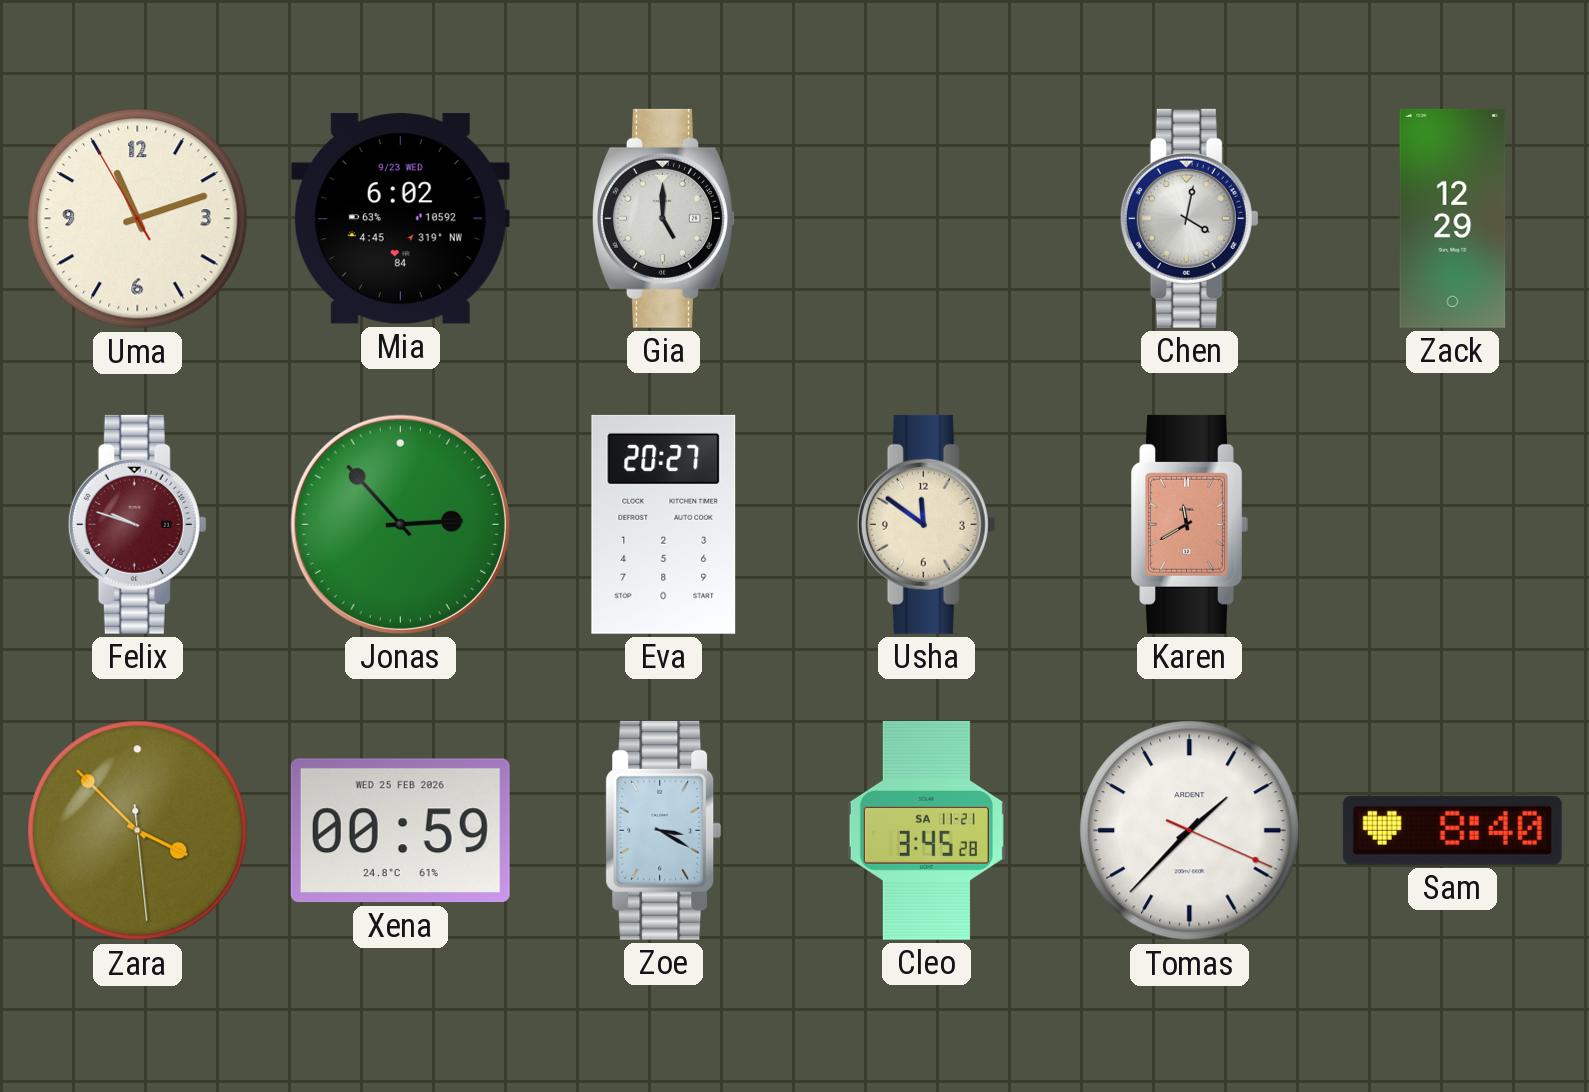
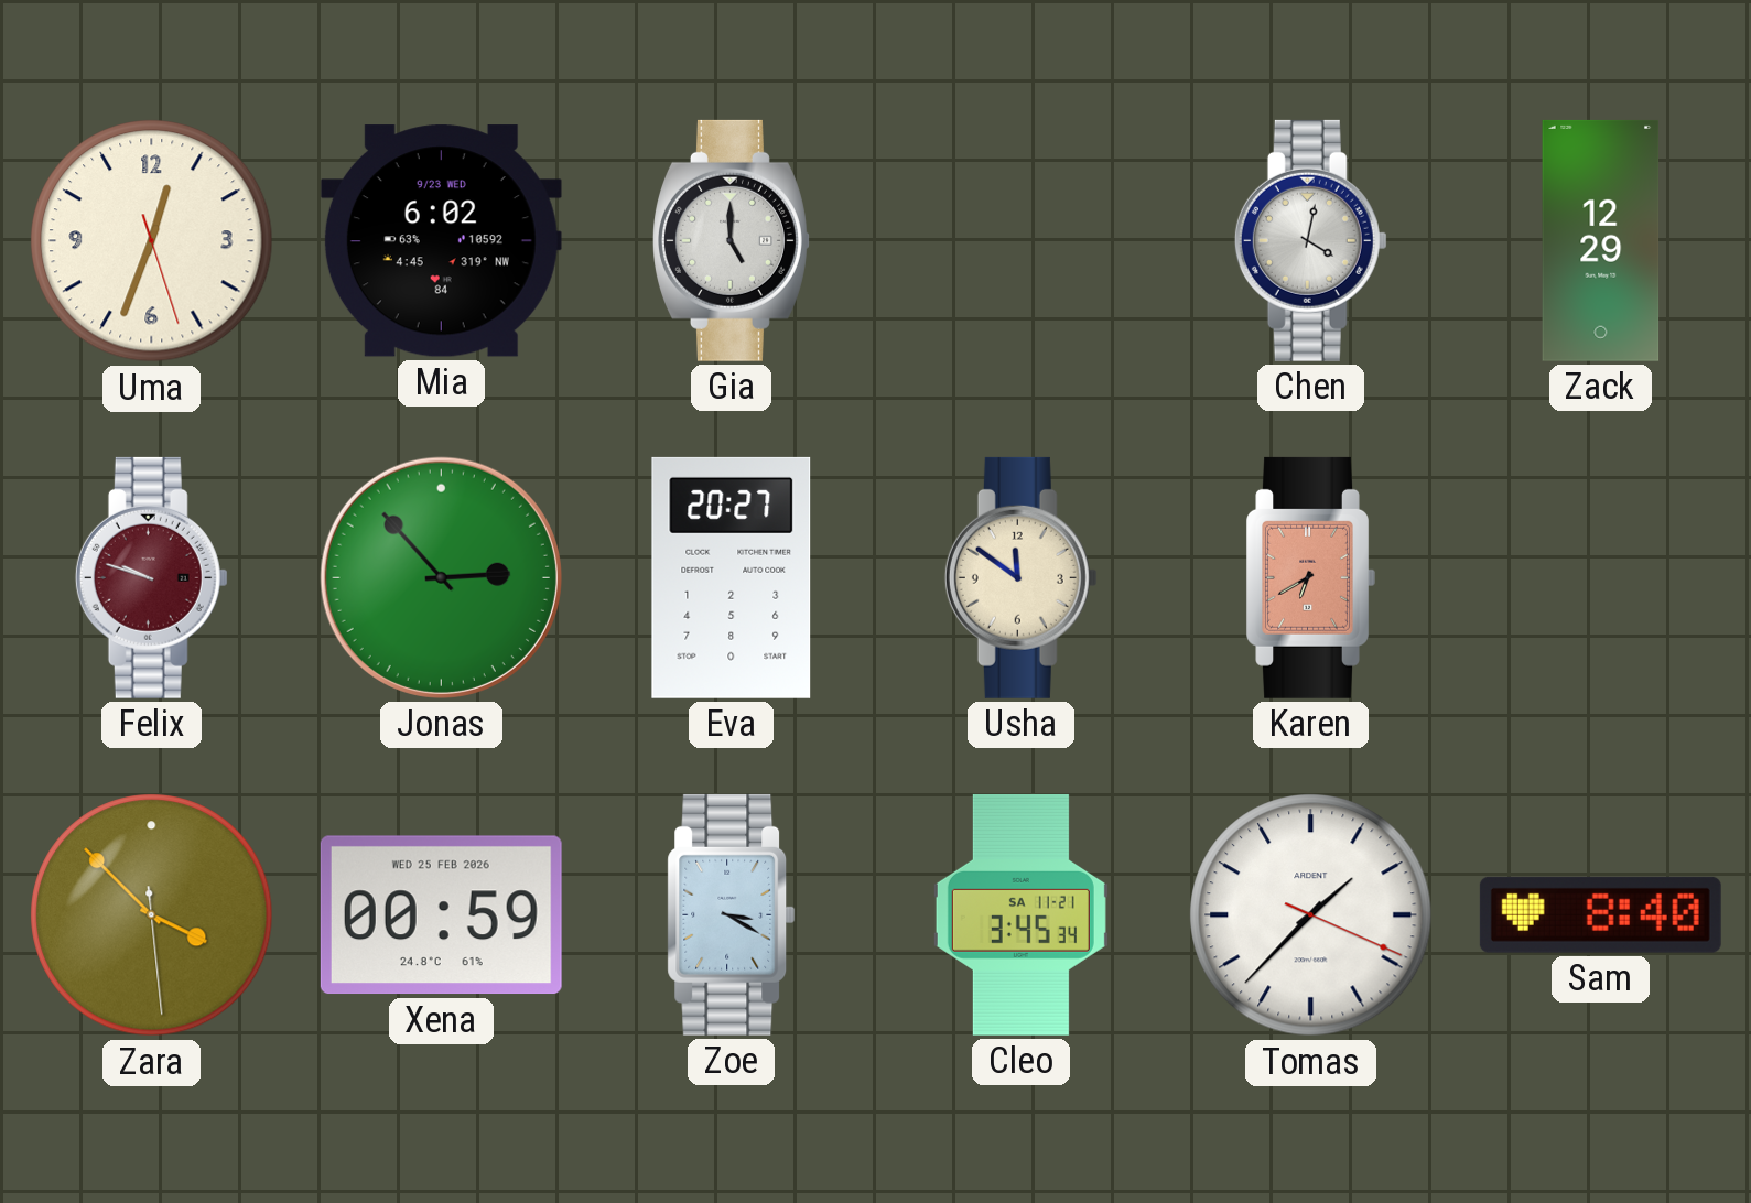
Uma: 11:11 -> 12:33 (152, 241)
Karen: 11:40 -> 6:40 (1310, 577)
Cleo: 3:45:28 -> 3:45:34 (1020, 914)
